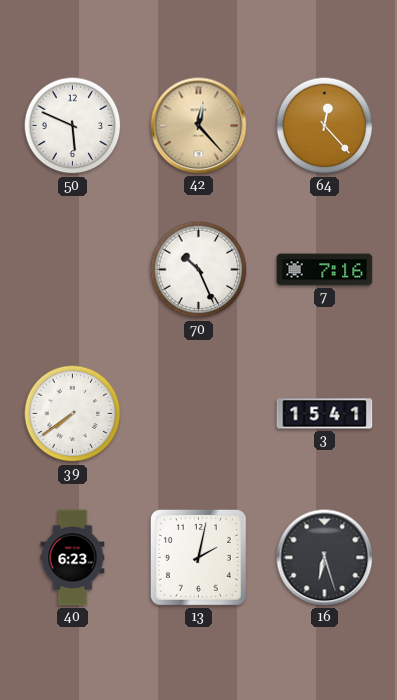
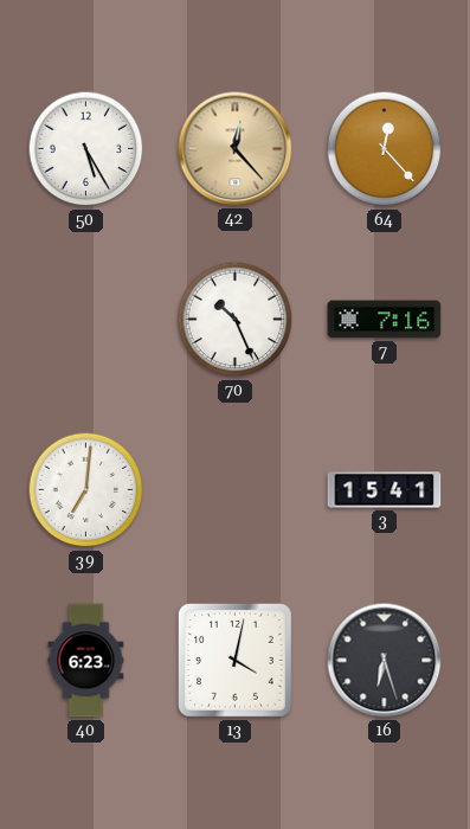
50: 5:49 -> 5:25 (86, 149)
39: 7:39 -> 7:01 (86, 490)
13: 2:02 -> 4:02 (234, 660)
